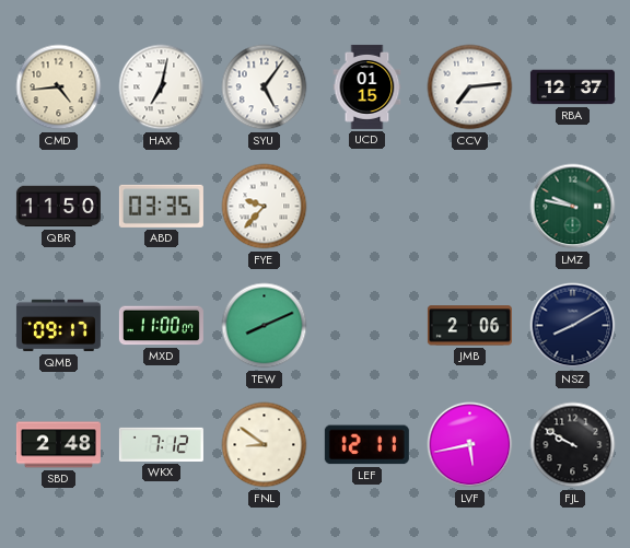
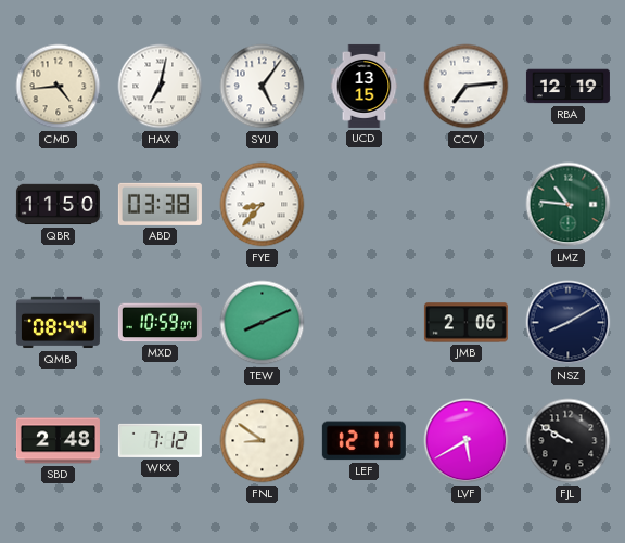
UCD: 01:15 -> 13:15 (365, 86)
RBA: 12:37 -> 12:19 (567, 87)
ABD: 03:35 -> 03:38 (160, 204)
FYE: 9:37 -> 8:37 (263, 205)
LMZ: 9:47 -> 10:46 (569, 205)
QMB: 09:17 -> 08:44 (58, 323)
MXD: 11:00 -> 10:59 (160, 323)
LVF: 5:43 -> 5:40 (467, 441)
